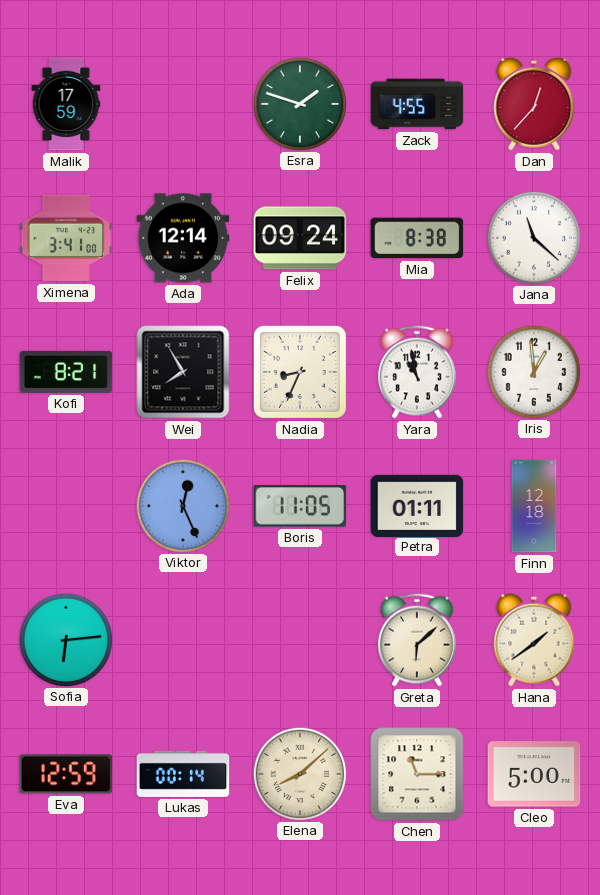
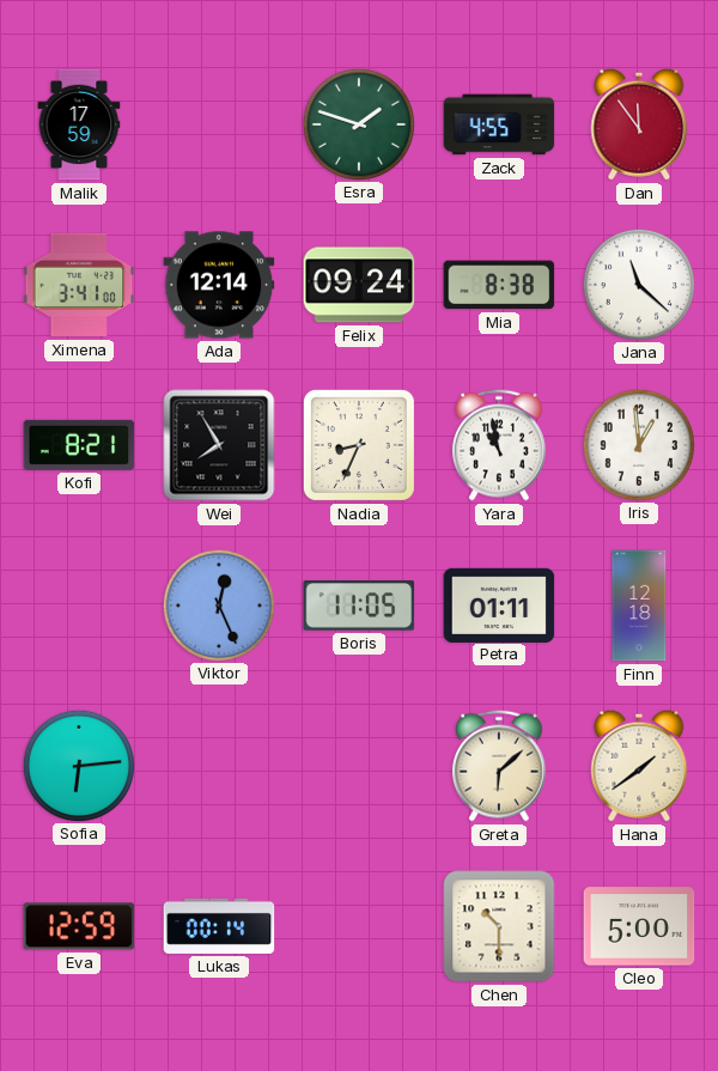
Dan: 12:37 -> 11:54 (639, 124)
Elena: 8:08 -> none (299, 773)
Chen: 11:15 -> 10:30 (499, 926)
